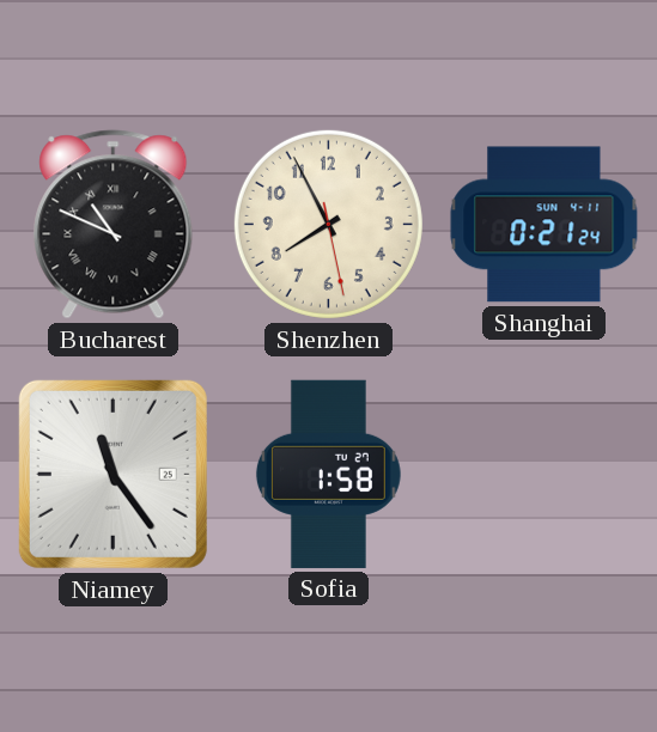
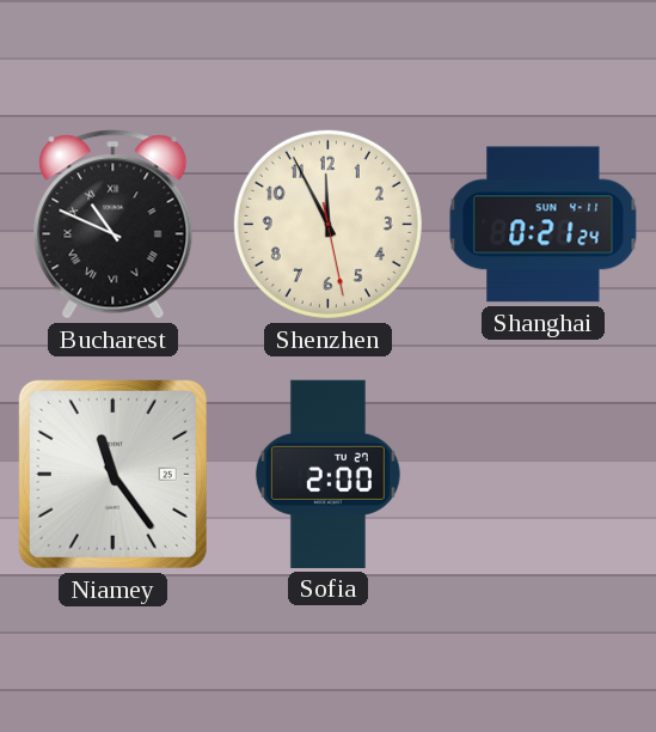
Shenzhen: 7:55 -> 11:55 (327, 224)
Sofia: 1:58 -> 2:00 (327, 474)
